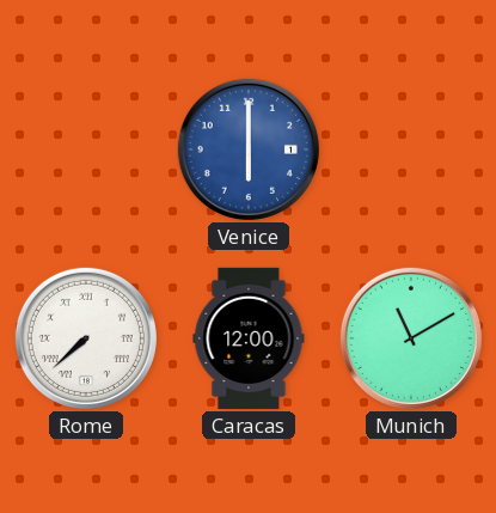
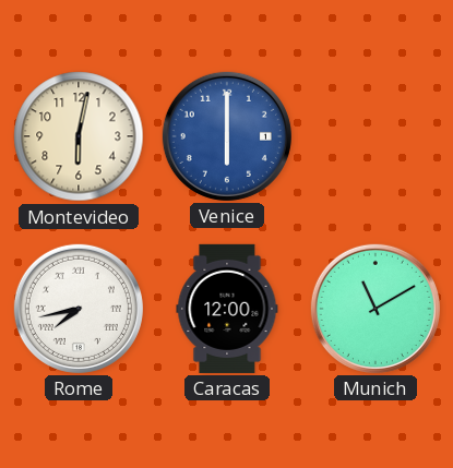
Montevideo: none -> 6:02 (79, 136)
Rome: 7:38 -> 7:43 (79, 309)
